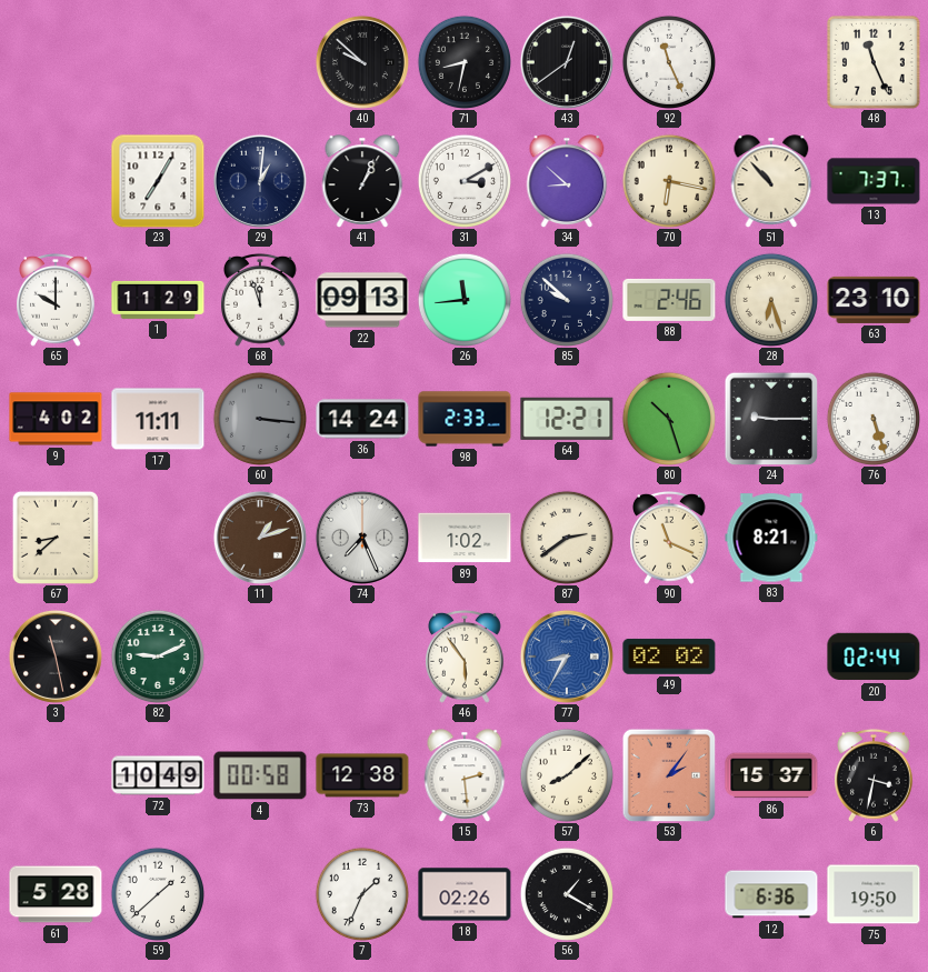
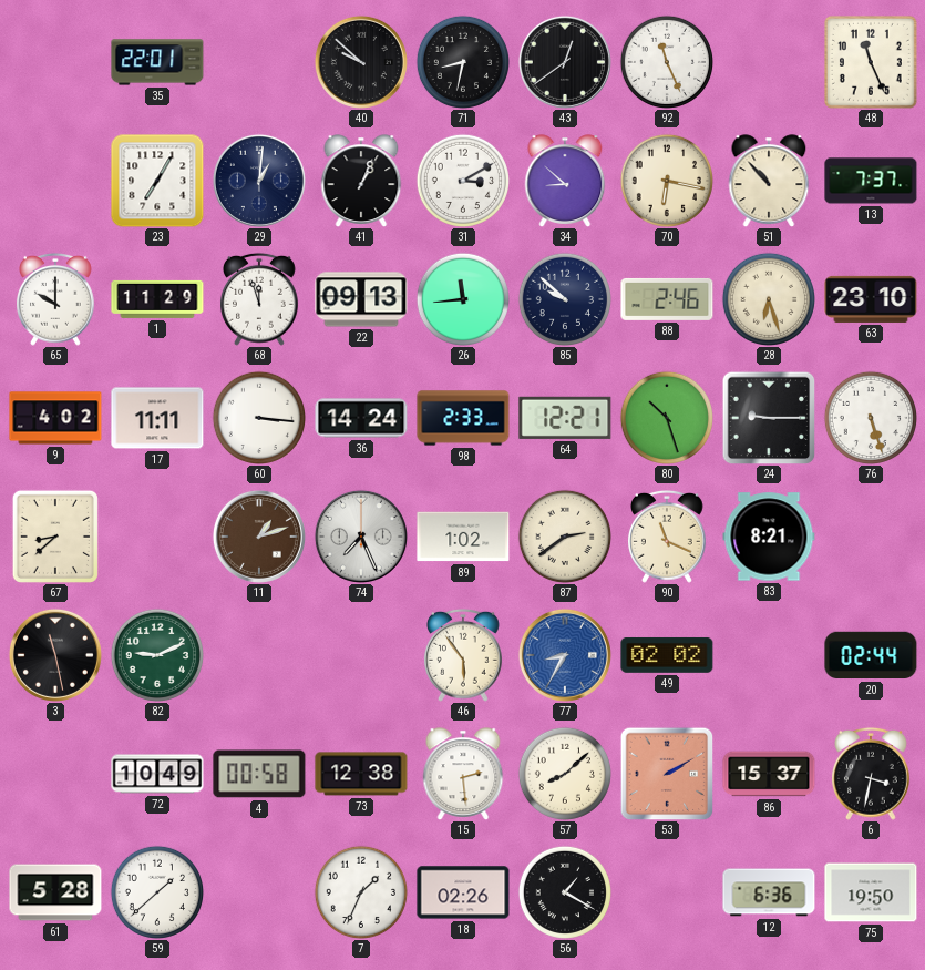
35: none -> 22:01 (157, 62)
60 dial: grey -> white (258, 417)
53: 2:06 -> 2:10 (667, 774)
